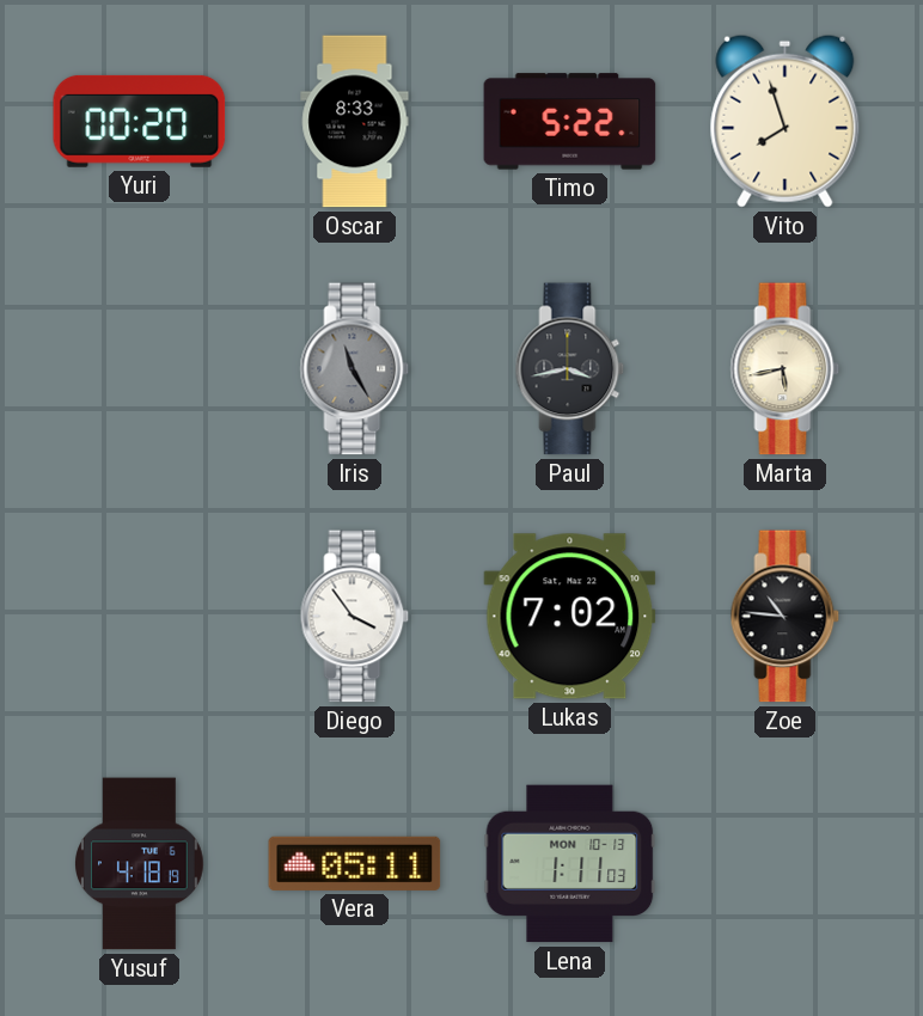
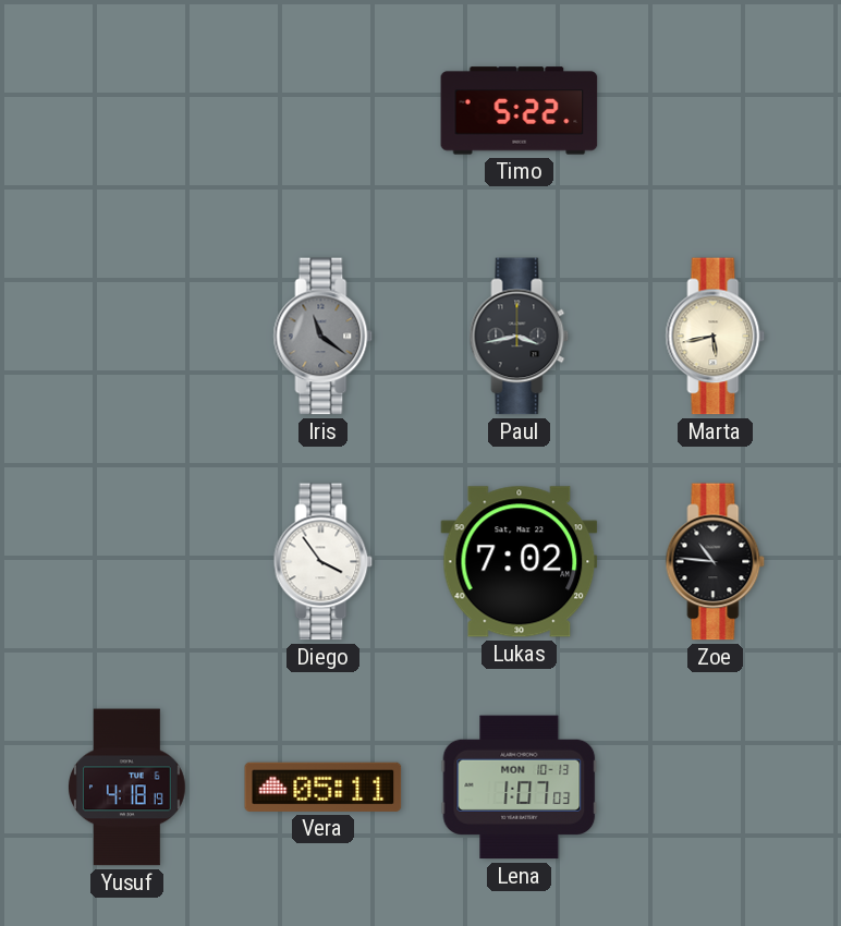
Yuri: 00:20 -> none (140, 121)
Oscar: 8:33 -> none (355, 122)
Vito: 7:57 -> none (786, 121)
Iris: 11:25 -> 11:21 (324, 337)
Lena: 1:11 -> 1:07 (520, 788)
